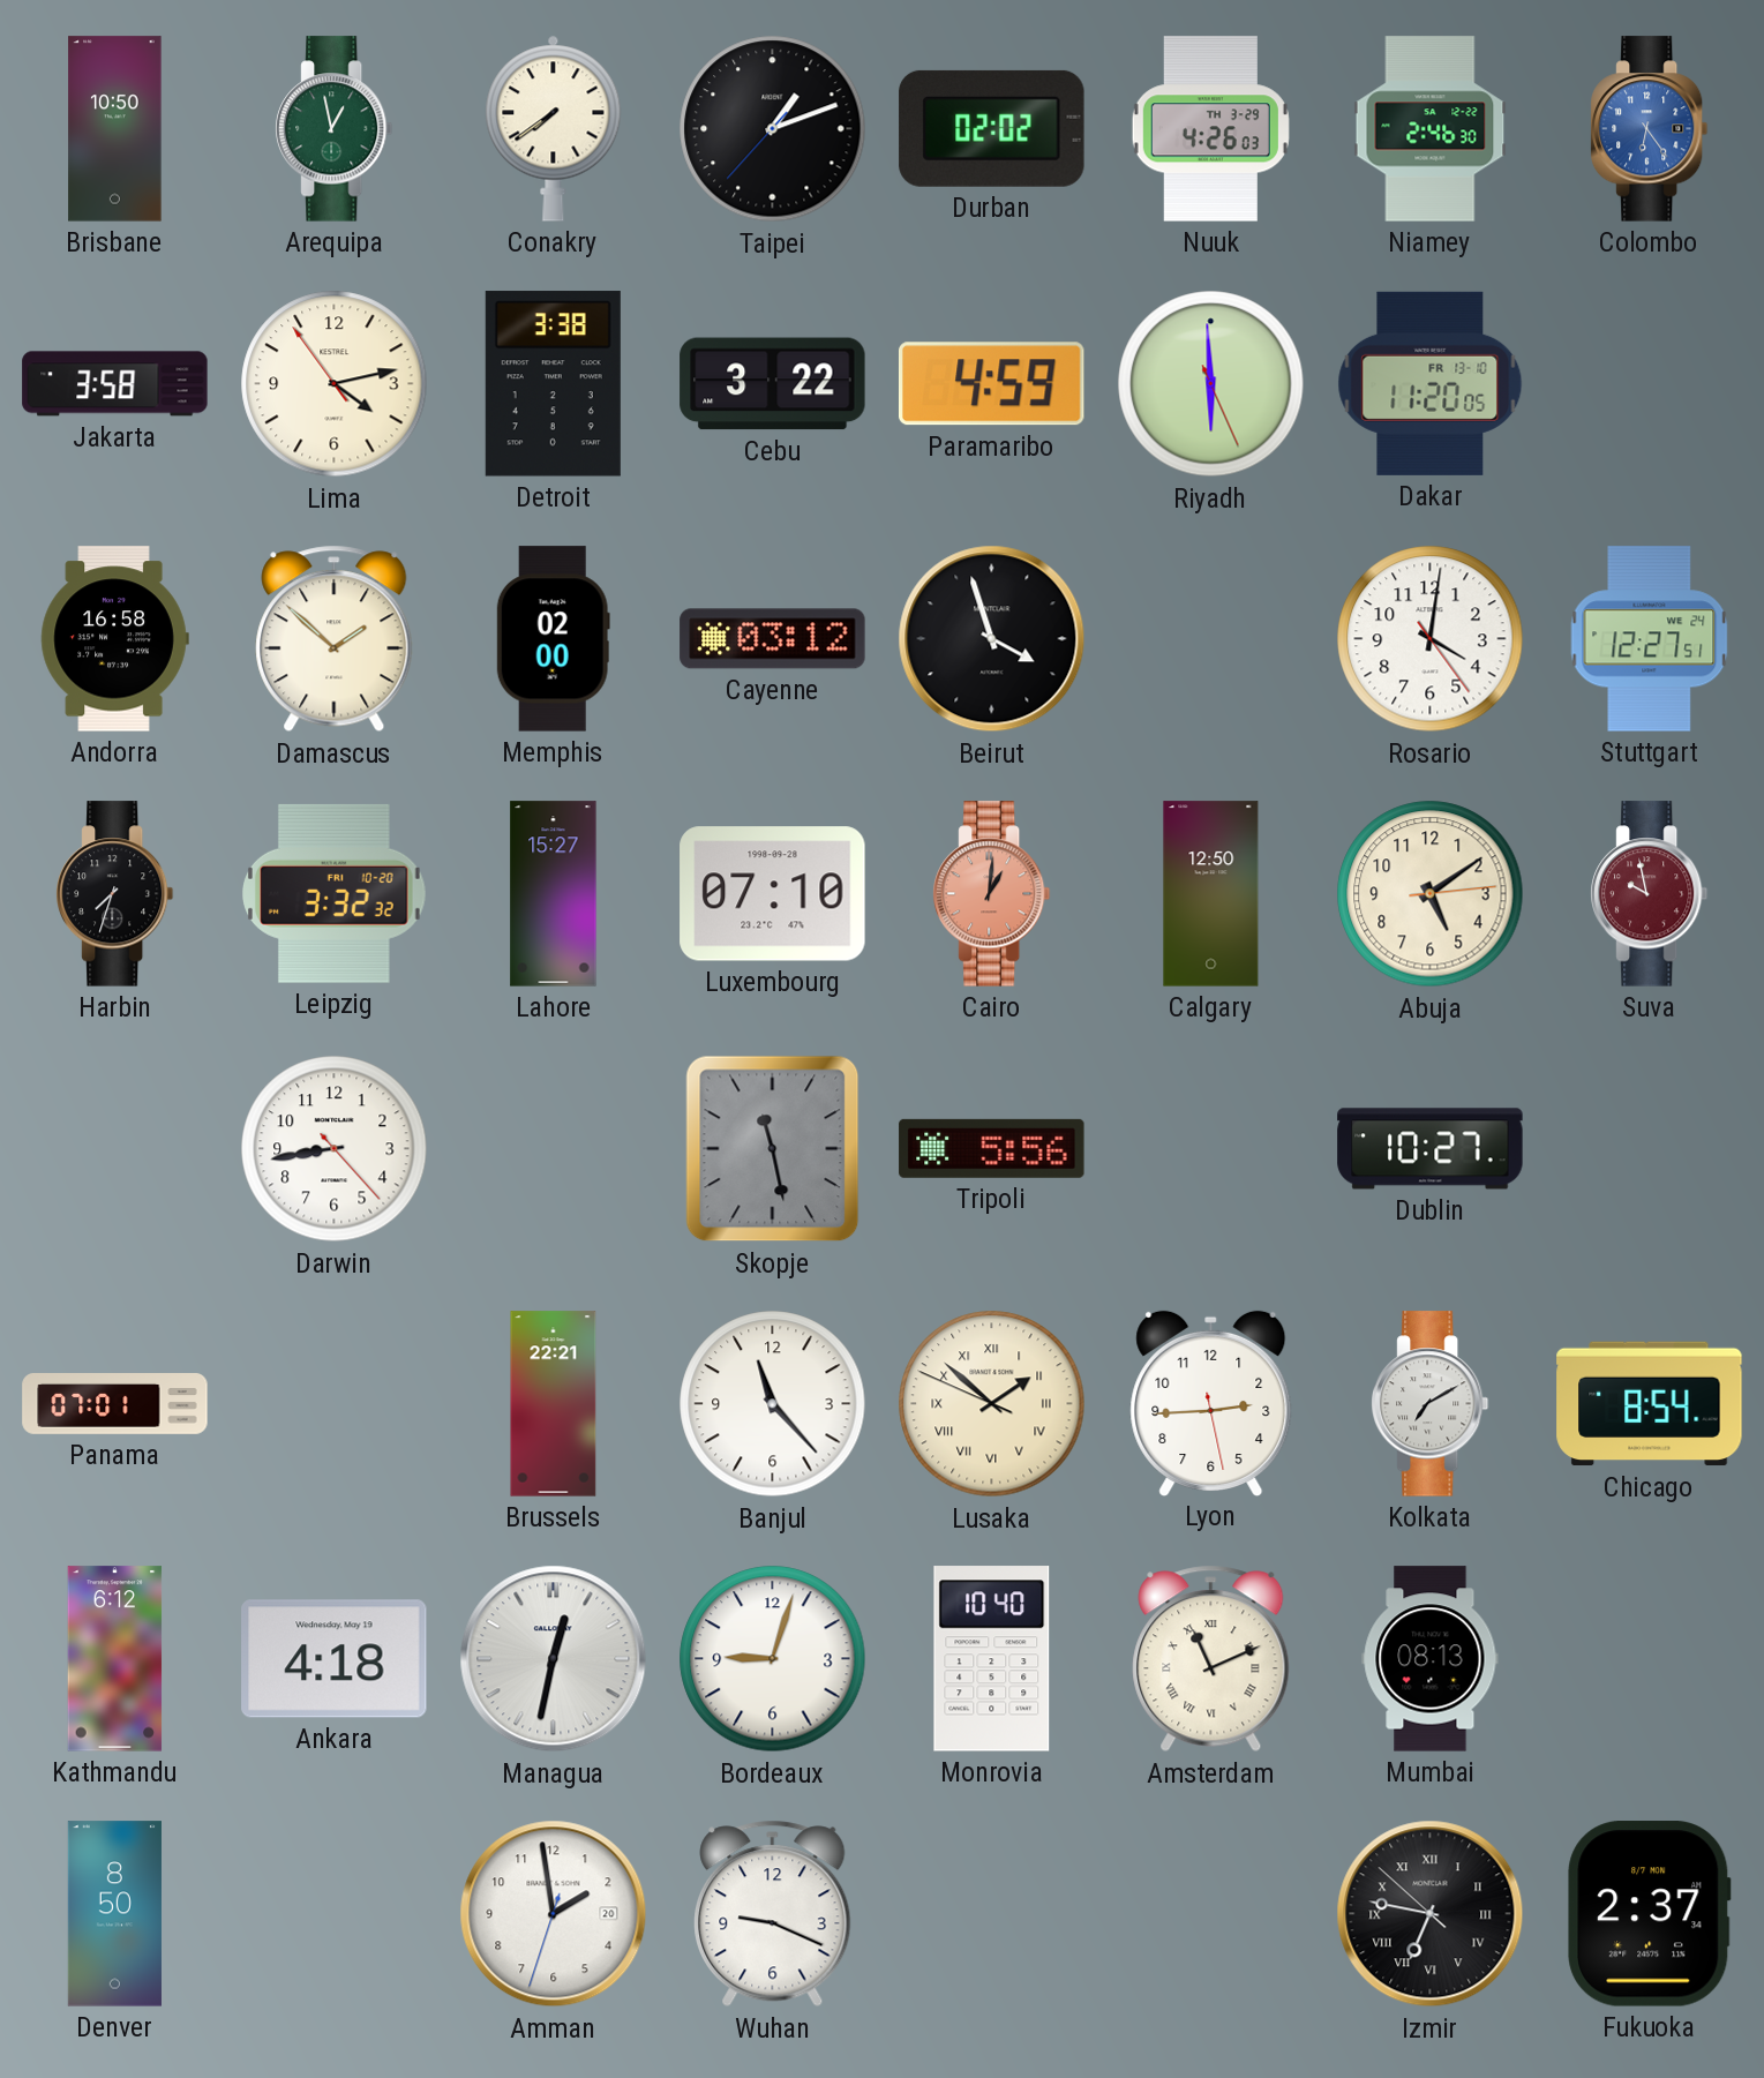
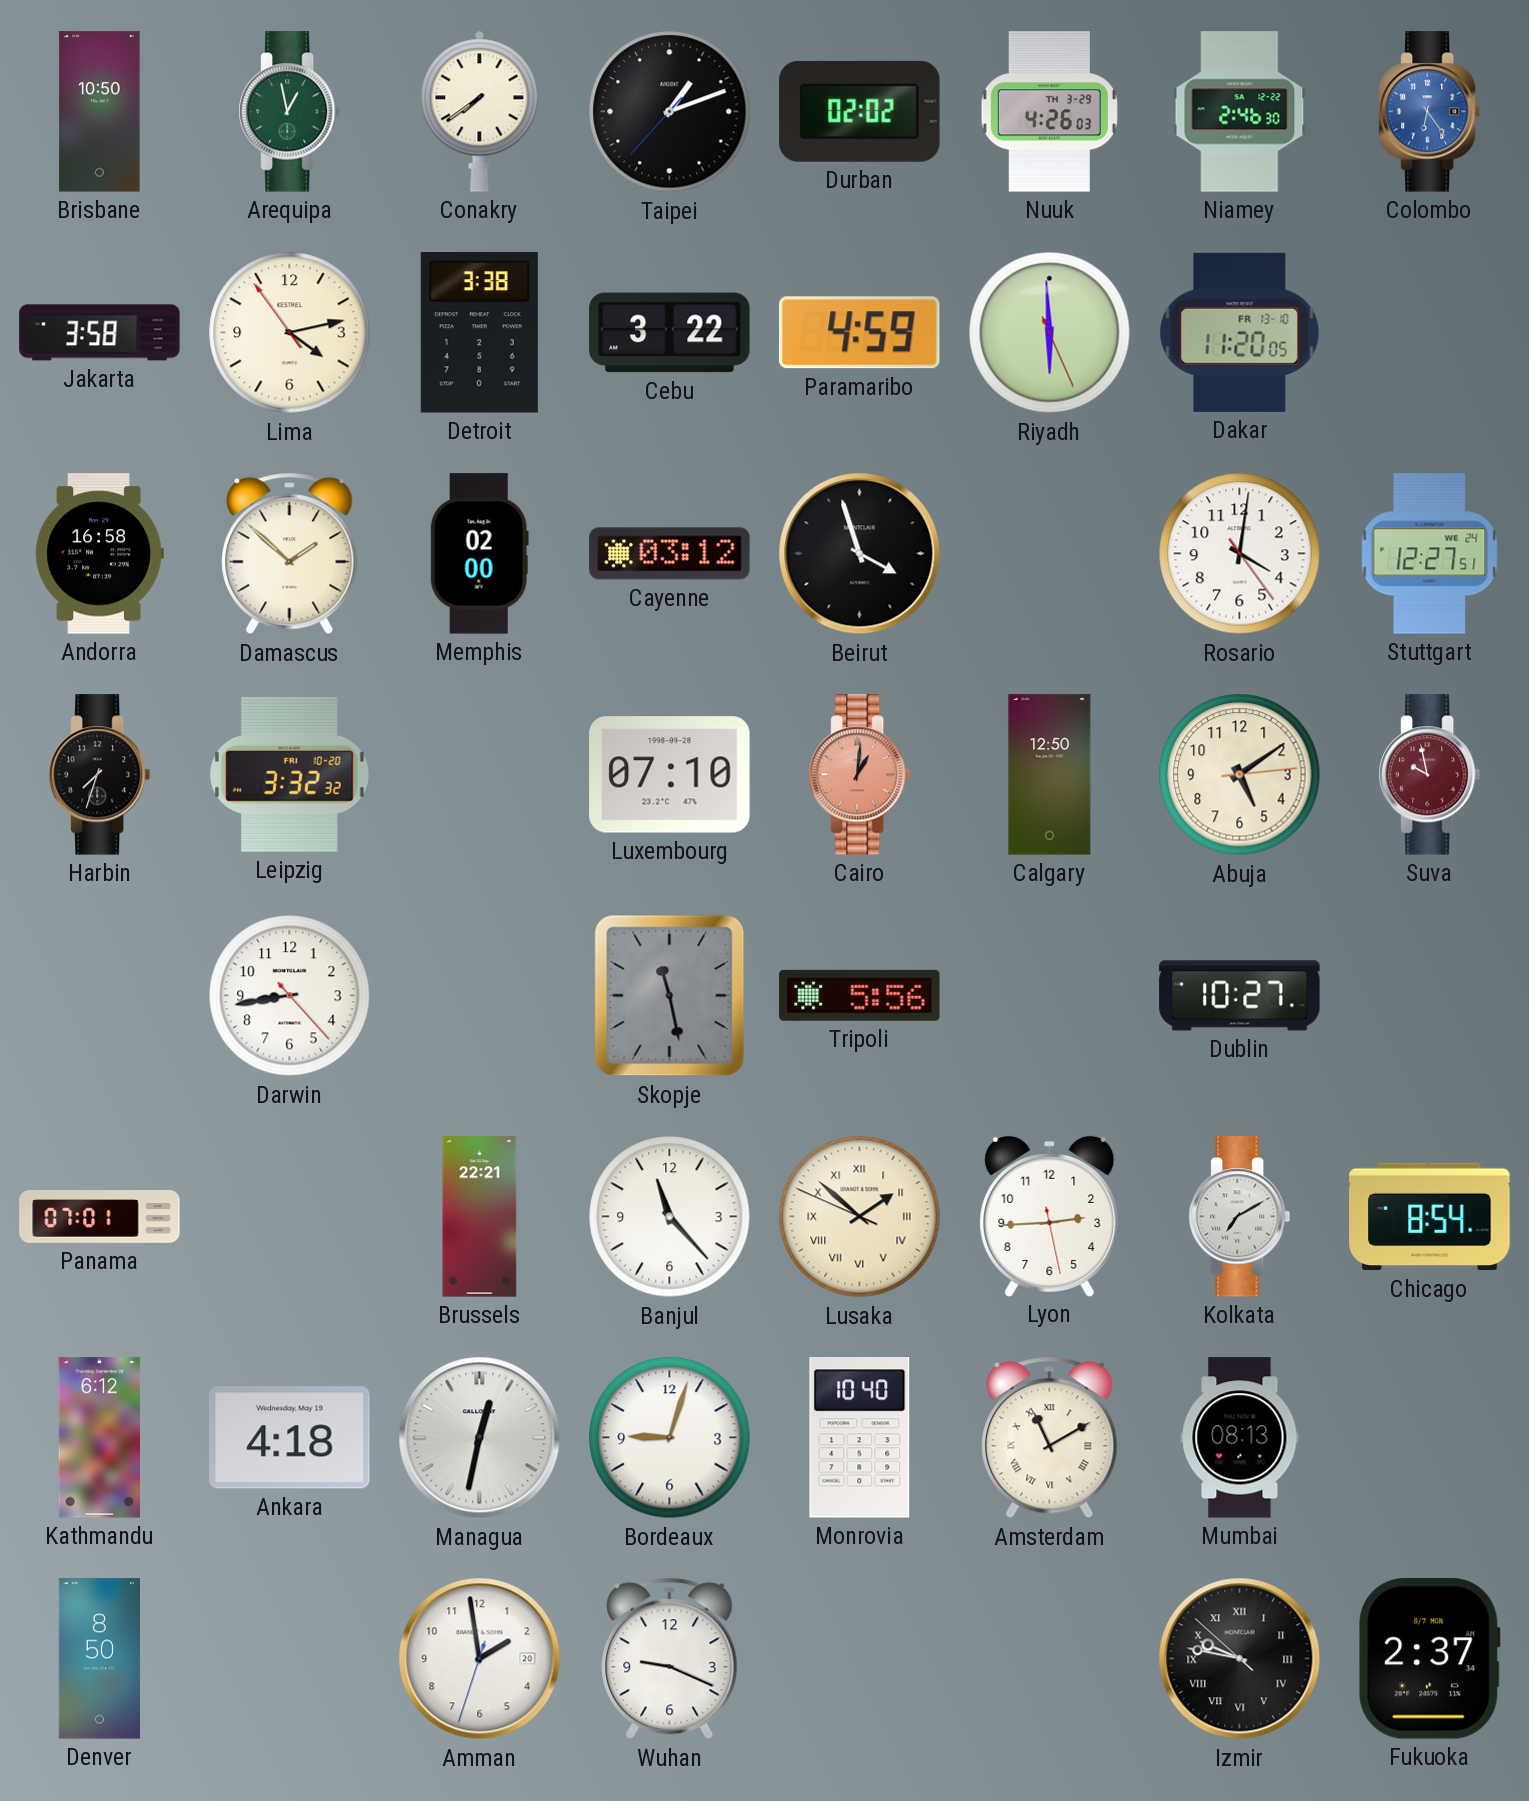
Lahore: 15:27 -> none (554, 894)
Amsterdam: 11:11 -> 11:10 (1050, 1438)
Izmir: 6:46 -> 9:46 (1240, 1659)
